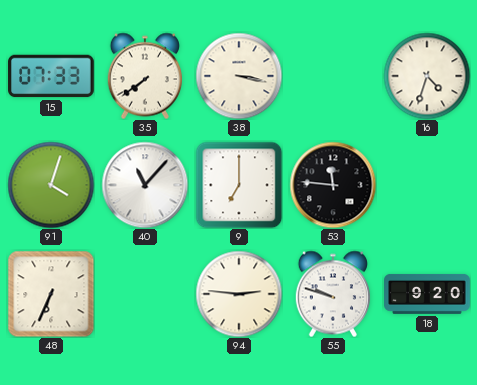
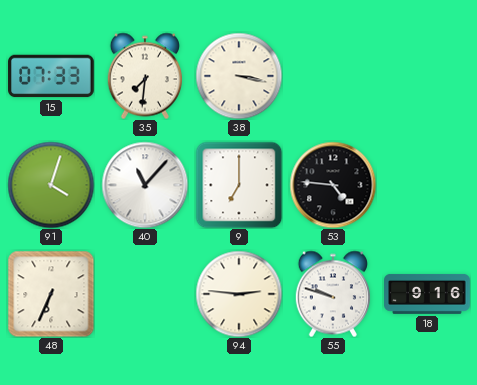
35: 7:39 -> 7:31 (144, 76)
16: 4:33 -> none (427, 76)
53: 11:46 -> 4:46 (333, 185)
18: 9:20 -> 9:16 (427, 294)
